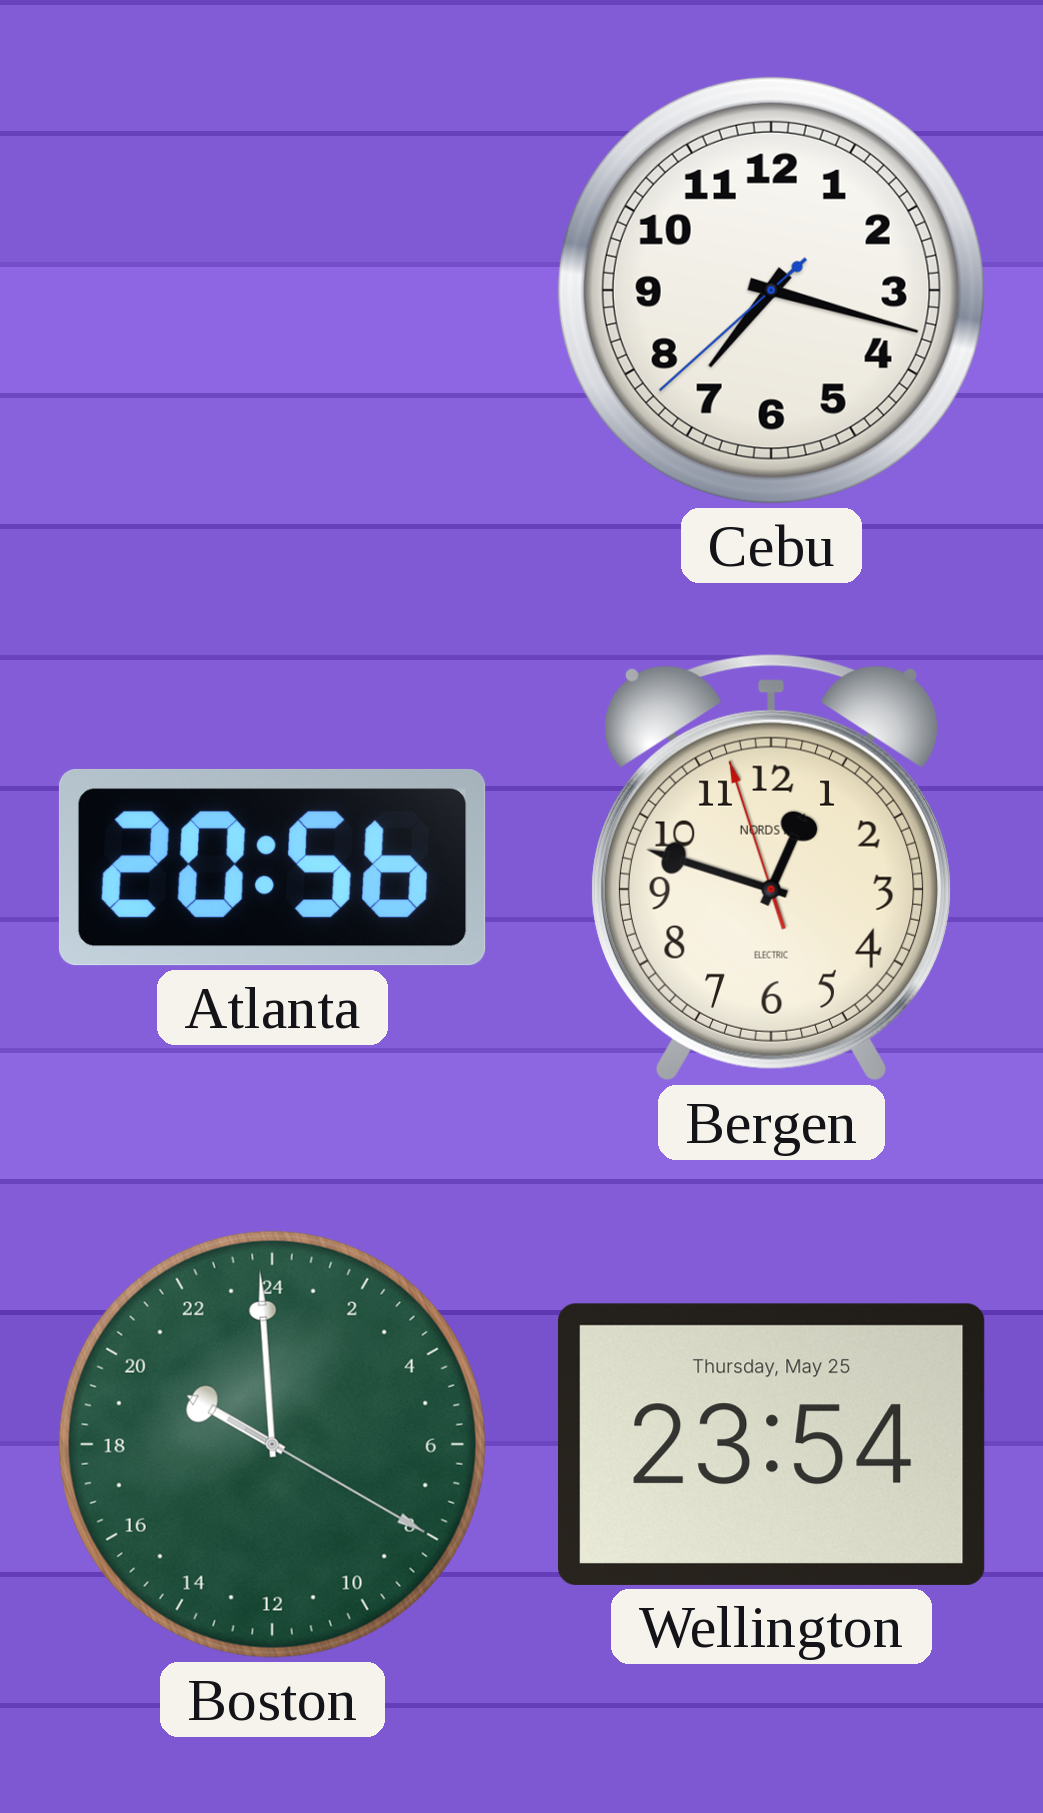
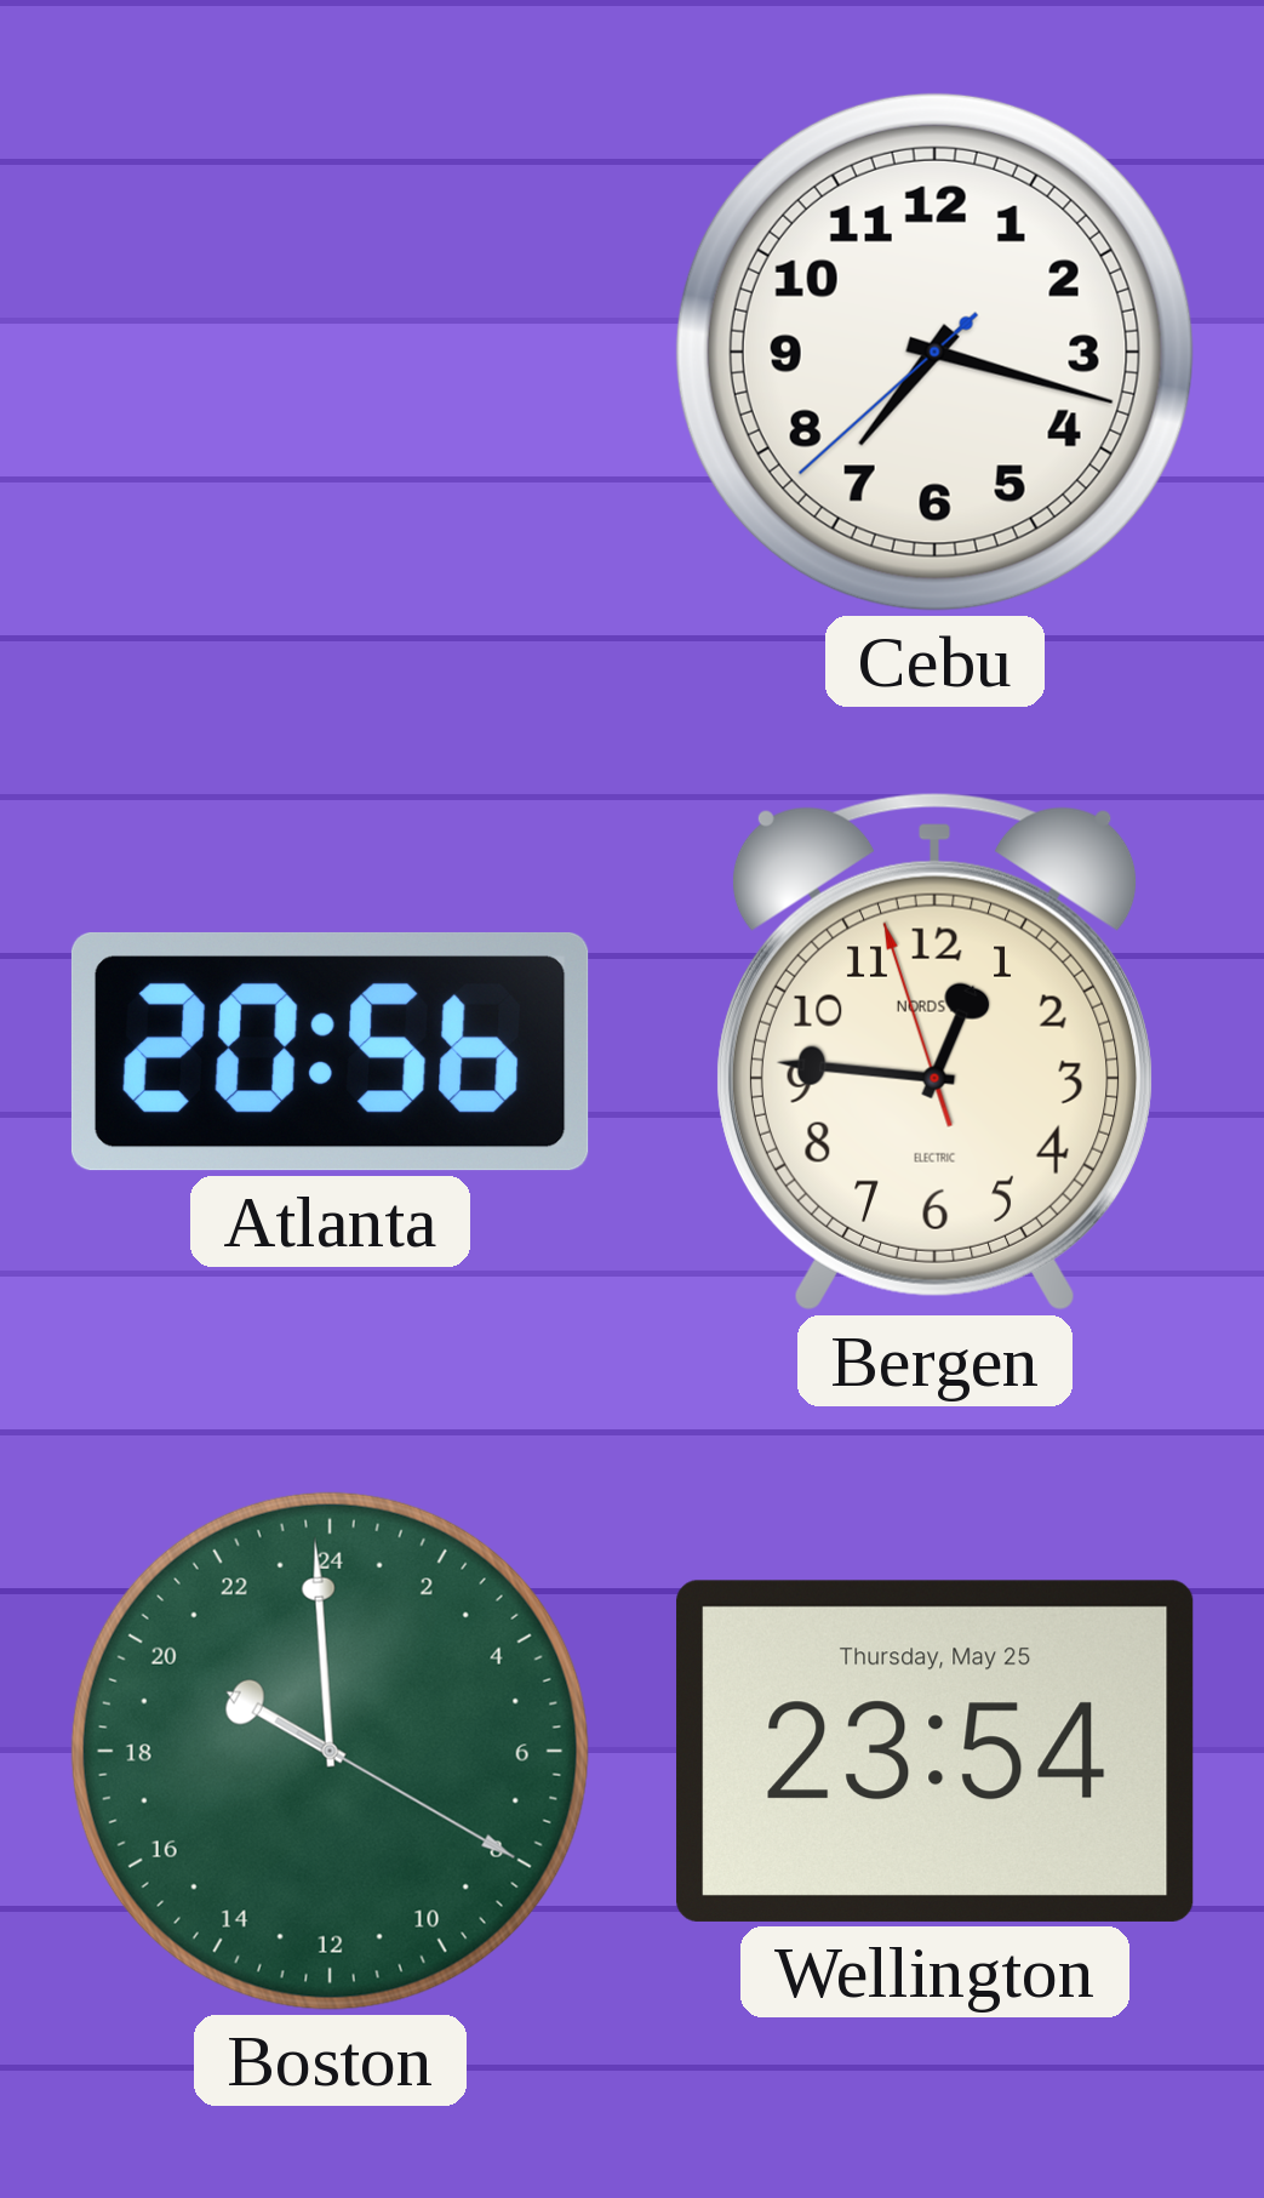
Bergen: 12:47 -> 12:45 (934, 1052)
